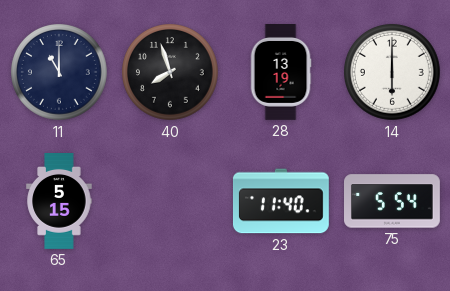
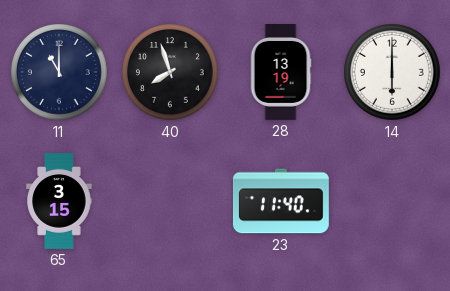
65: 5:15 -> 3:15 (59, 202)
75: 5:54 -> none (393, 201)
